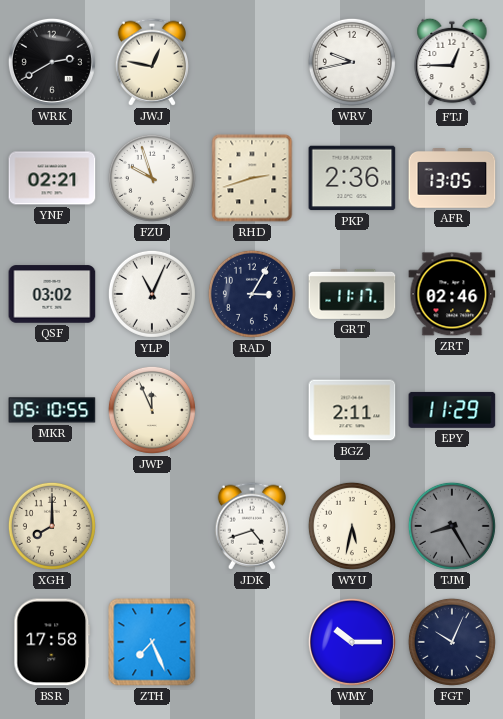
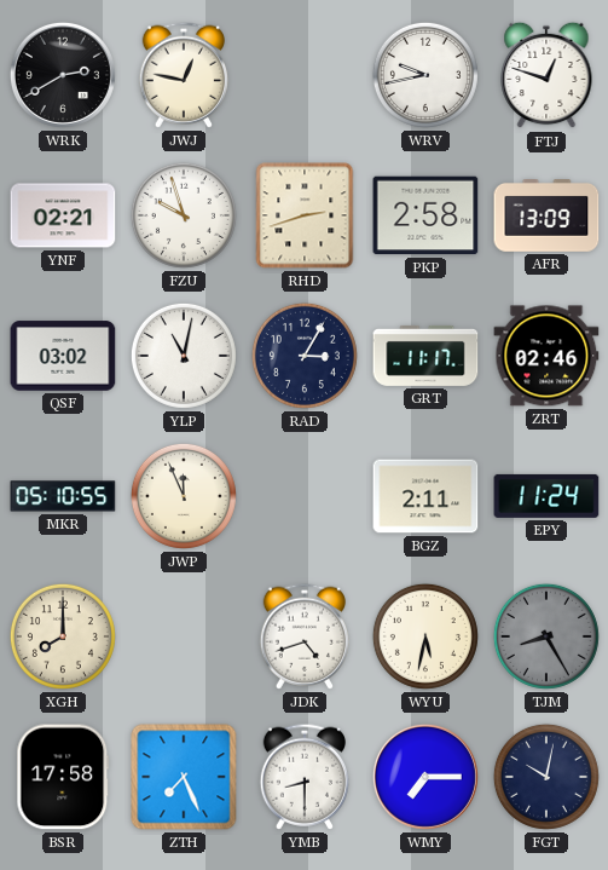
FTJ: 12:45 -> 12:48 (546, 75)
PKP: 2:36 -> 2:58 (425, 215)
AFR: 13:05 -> 13:09 (546, 217)
YLP: 11:04 -> 11:02 (184, 356)
EPY: 11:29 -> 11:24 (546, 496)
YMB: none -> 8:30 (303, 777)
WMY: 10:15 -> 7:15 (425, 777)
FGT: 10:04 -> 10:02 (546, 777)
